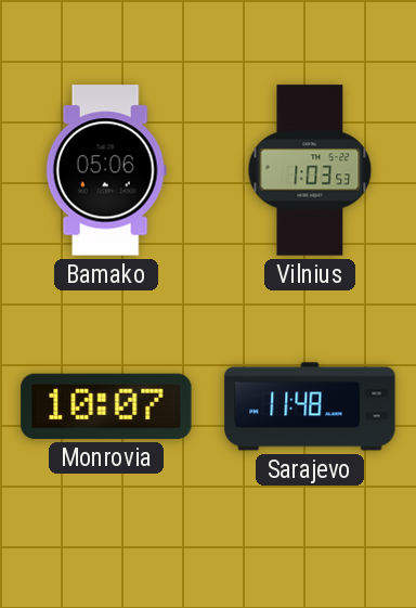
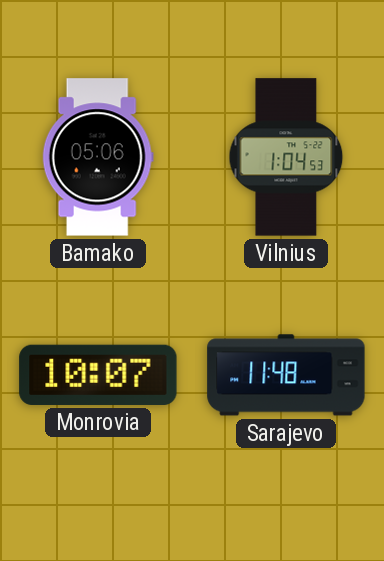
Vilnius: 1:03 -> 1:04 (286, 157)
